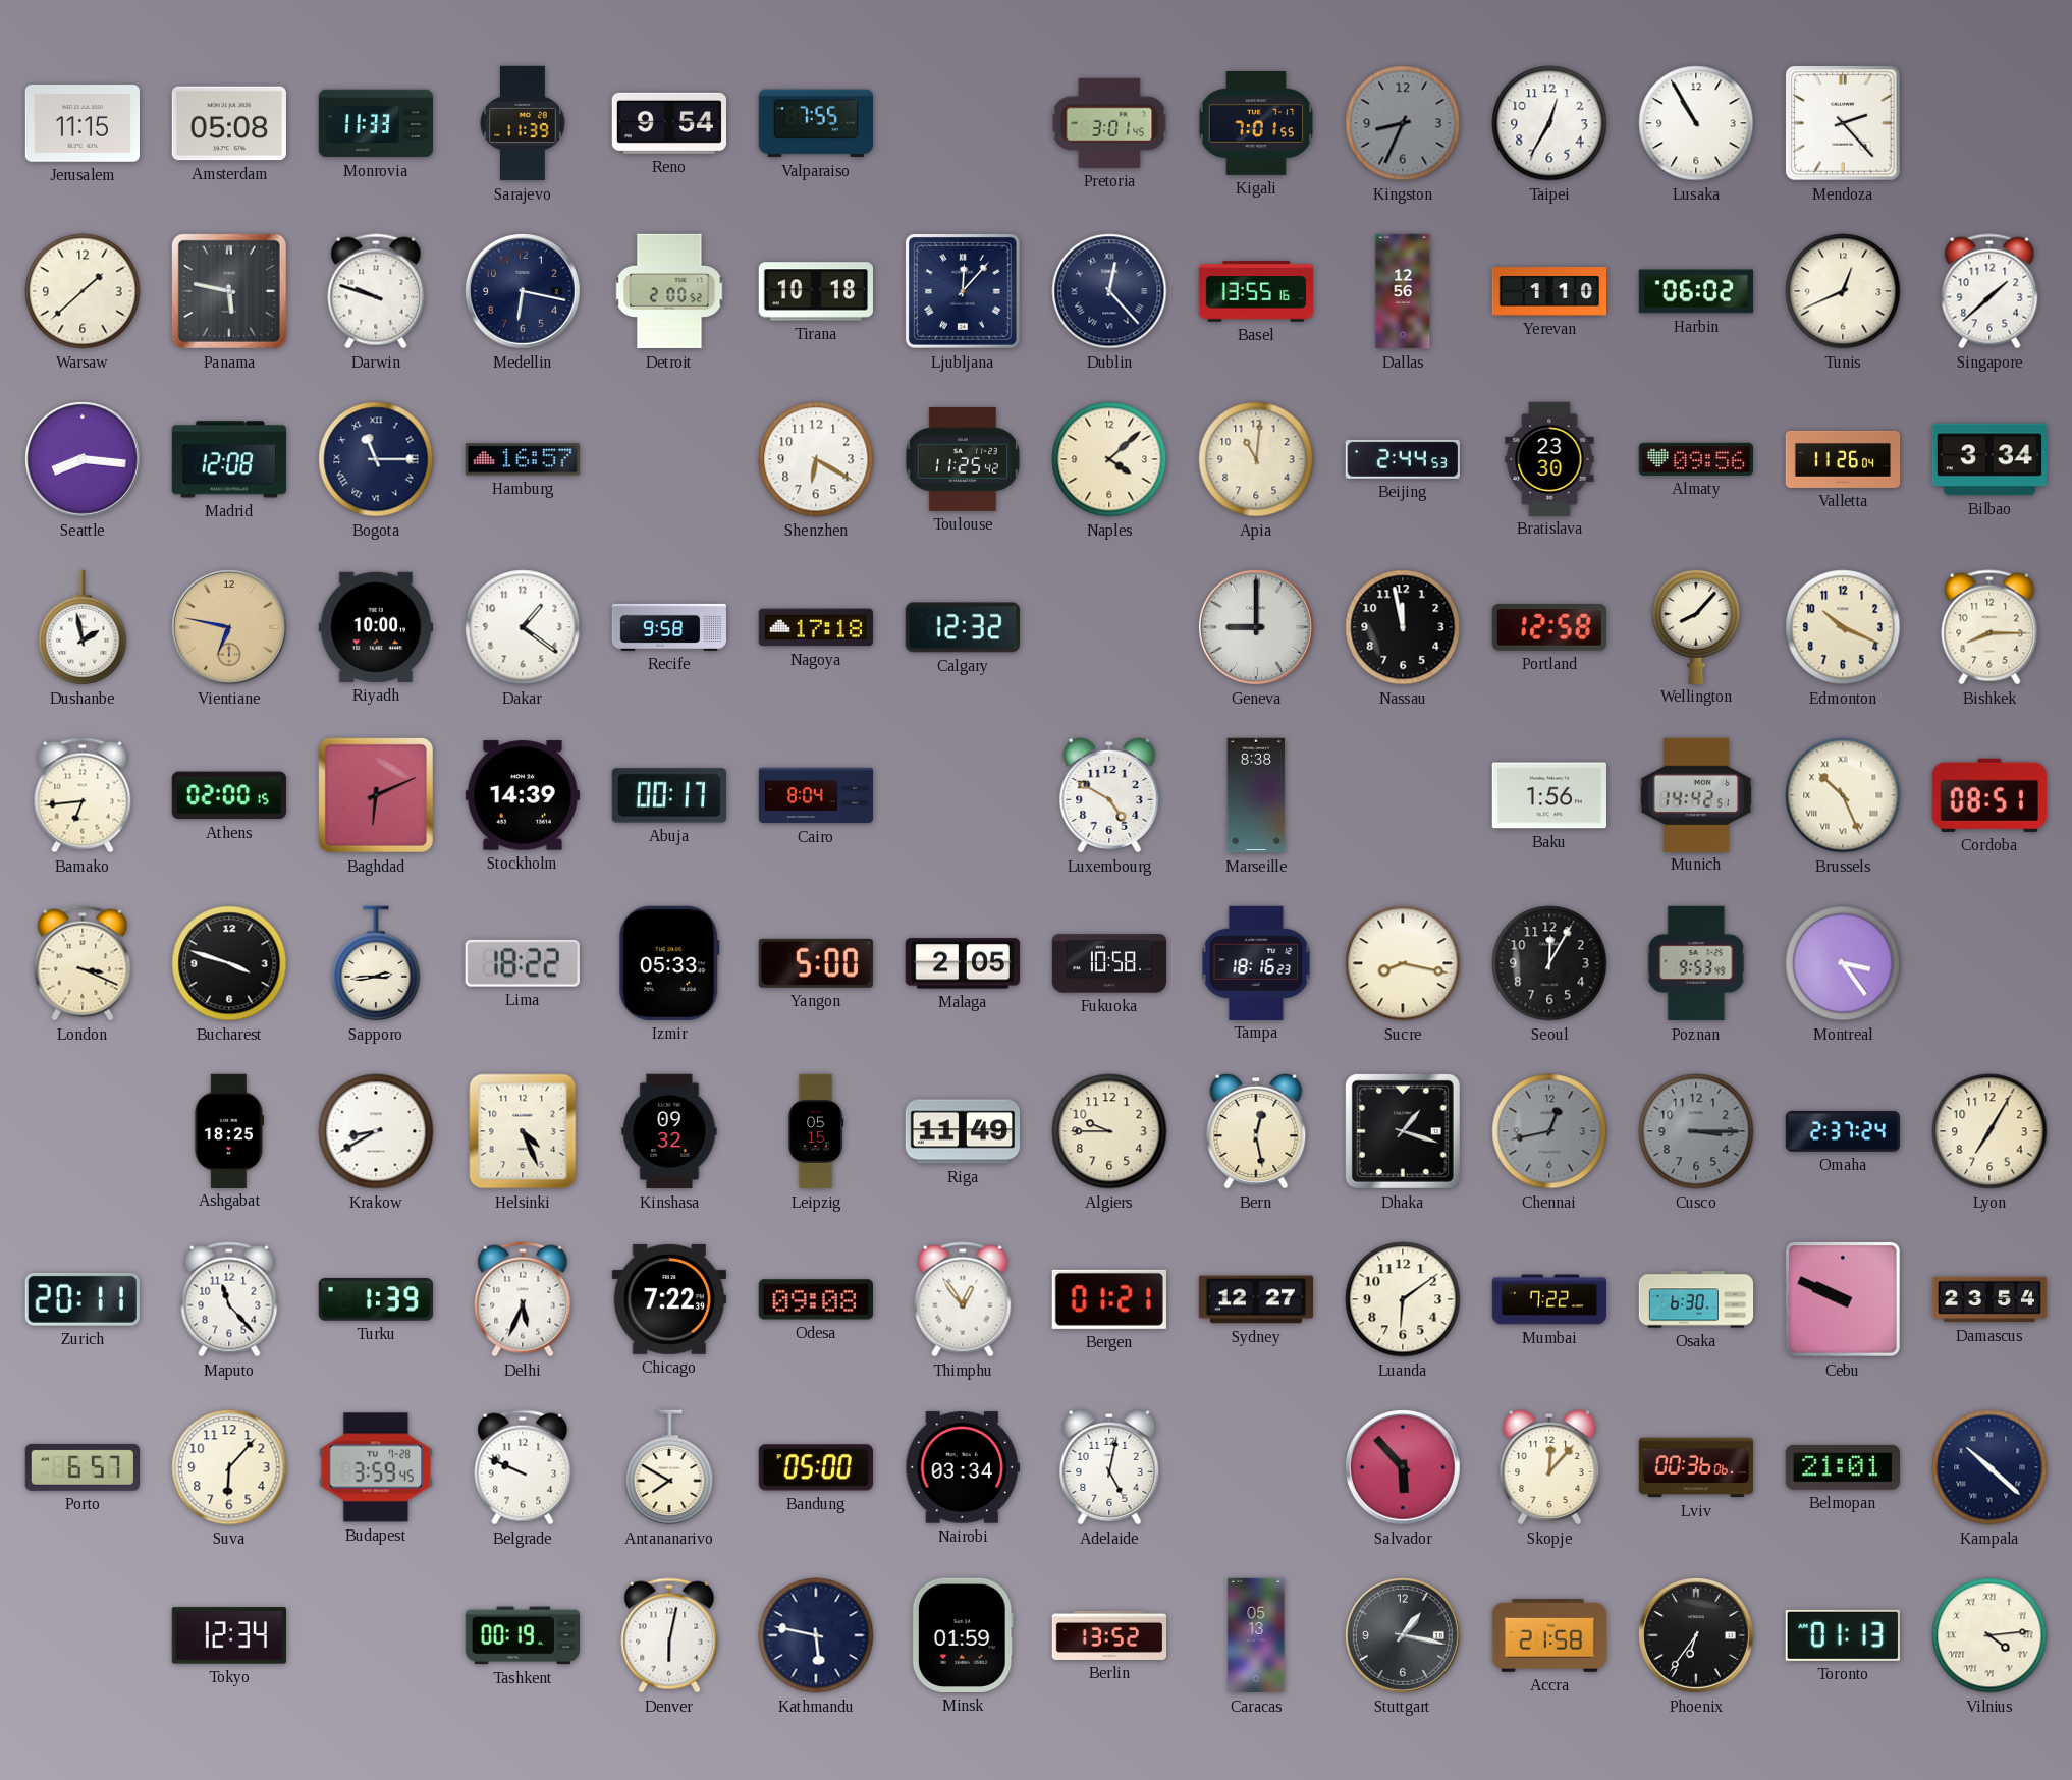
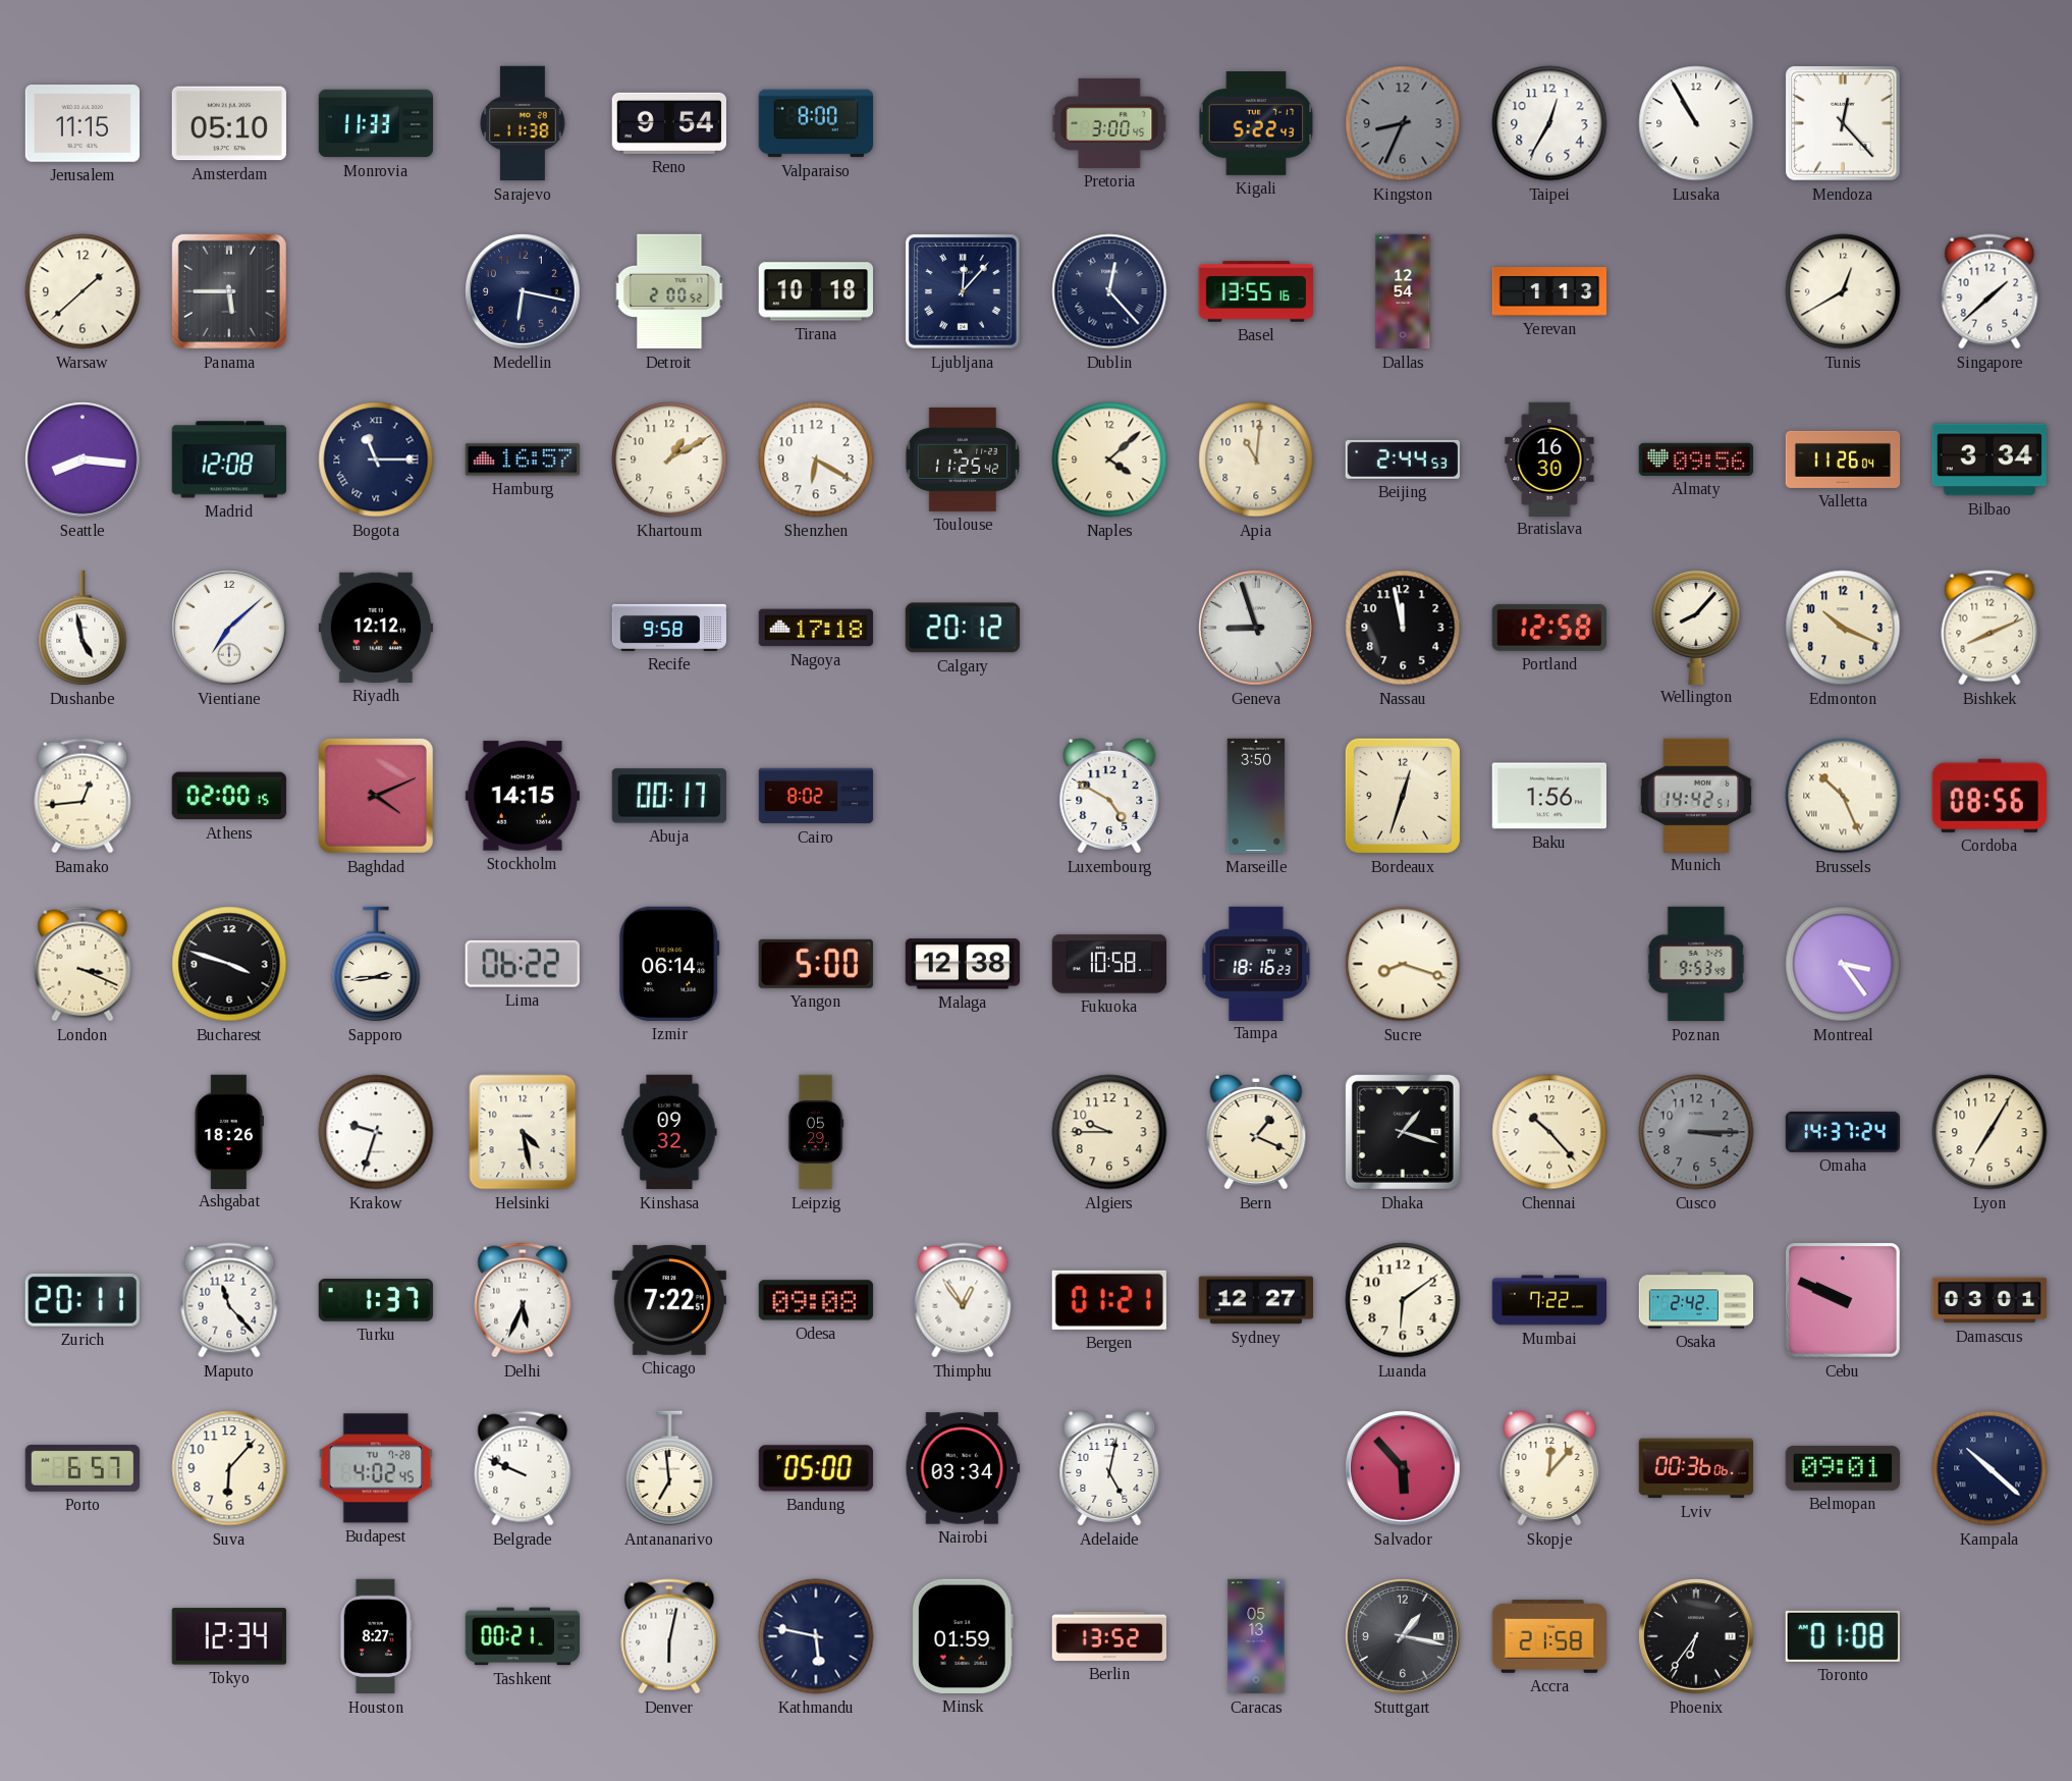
Amsterdam: 05:08 -> 05:10 (229, 123)
Sarajevo: 11:39 -> 11:38 (523, 123)
Valparaiso: 7:55 -> 8:00 (815, 123)
Pretoria: 3:01 -> 3:00 (1109, 123)
Kigali: 7:01 -> 5:22 (1256, 124)
Mendoza: 2:23 -> 12:23 (1843, 123)
Panama: 5:47 -> 5:45 (229, 291)
Darwin: 9:48 -> none (376, 291)
Dallas: 12:56 -> 12:54 (1403, 291)
Yerevan: 1:10 -> 1:13 (1549, 291)
Harbin: 06:02 -> none (1695, 291)
Tunis: 12:41 -> 12:40 (1843, 291)
Khartoum: none -> 1:10 (669, 460)
Bratislava: 23:30 -> 16:30 (1549, 458)
Dushanbe: 1:58 -> 4:58 (83, 628)
Vientiane: 6:47 -> 7:08 (230, 629)
Vientiane dial: champagne -> white (230, 629)
Riyadh: 10:00 -> 12:12 (375, 628)
Dakar: 1:21 -> none (523, 627)
Calgary: 12:32 -> 20:12 (963, 628)
Geneva: 9:00 -> 8:57 (1257, 629)
Bishkek: 8:15 -> 8:11 (1989, 628)
Bamako: 6:44 -> 12:44 (83, 796)
Baghdad: 6:11 -> 4:11 (376, 796)
Stockholm: 14:39 -> 14:15 (523, 796)
Cairo: 8:04 -> 8:02 (816, 796)
Marseille: 8:38 -> 3:50 (1256, 796)
Bordeaux: none -> 12:33 (1403, 796)
Cordoba: 08:51 -> 08:56 (1989, 796)
Lima: 18:22 -> 06:22 (523, 964)
Izmir: 05:33 -> 06:14 (669, 964)
Malaga: 2:05 -> 12:38 (963, 964)
Sucre: 8:17 -> 8:18 (1403, 964)
Seoul: 12:05 -> none (1549, 963)
Ashgabat: 18:25 -> 18:26 (228, 1131)
Krakow: 8:40 -> 9:33 (376, 1132)
Helsinki: 4:26 -> 4:28 (523, 1132)
Leipzig: 05:15 -> 05:29 (816, 1132)
Riga: 11:49 -> none (963, 1131)
Bern: 12:28 -> 1:19 (1256, 1132)
Chennai: 12:43 -> 10:23 (1549, 1132)
Chennai dial: grey -> cream (1549, 1132)
Omaha: 2:37 -> 14:37 (1842, 1132)
Turku: 1:39 -> 1:37 (376, 1301)
Chicago: 7:22:39 -> 7:22:51 (669, 1300)
Osaka: 6:30 -> 2:42 (1696, 1300)
Damascus: 23:54 -> 03:01 (1989, 1300)
Budapest: 3:59 -> 4:02 (376, 1468)
Antananarivo: 7:50 -> 6:59 (669, 1468)
Belmopan: 21:01 -> 09:01 (1843, 1468)
Houston: none -> 8:27 (376, 1636)
Tashkent: 00:19 -> 00:21 (522, 1636)
Toronto: 01:13 -> 01:08 (1843, 1636)
Vilnius: 4:14 -> none (1989, 1635)
